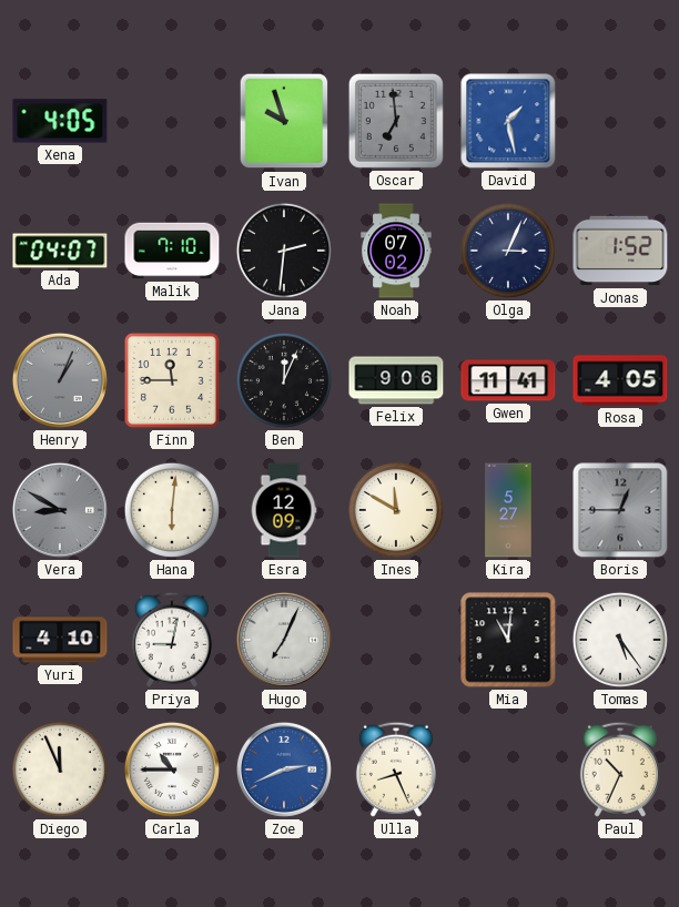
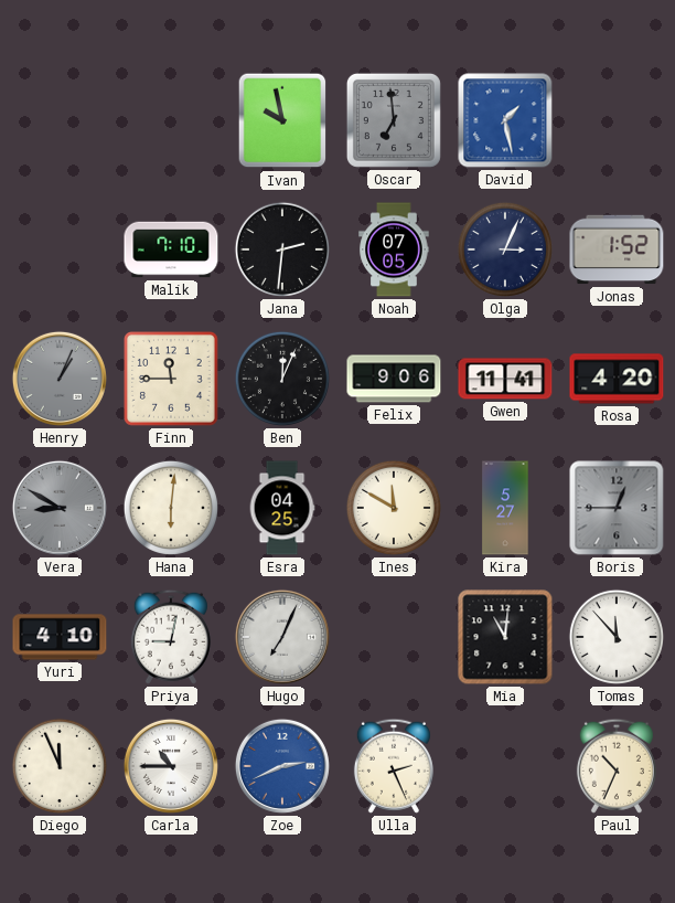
Xena: 4:05 -> none (60, 121)
Ivan: 9:57 -> 9:58 (282, 120)
Ada: 04:07 -> none (60, 251)
Noah: 07:02 -> 07:05 (394, 249)
Rosa: 4:05 -> 4:20 (617, 379)
Esra: 12:09 -> 04:25 (282, 508)
Tomas: 5:24 -> 11:53 (617, 637)
Ulla: 8:26 -> 2:26 (394, 766)
